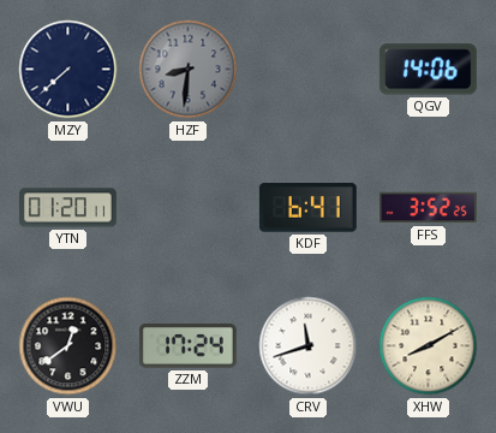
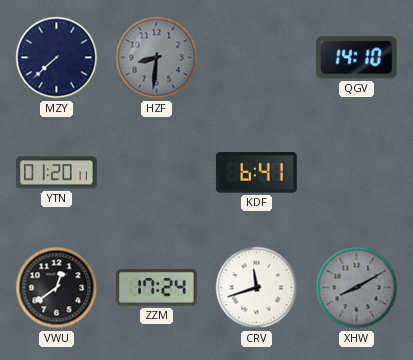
QGV: 14:06 -> 14:10 (356, 58)
FFS: 3:52 -> none (428, 208)
XHW dial: cream -> grey (357, 288)
